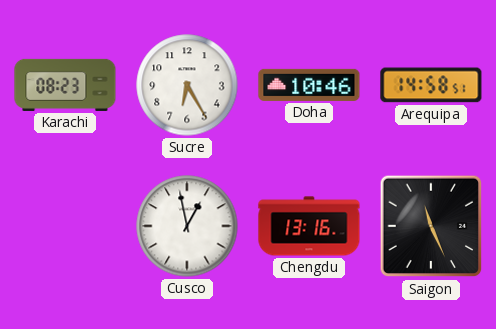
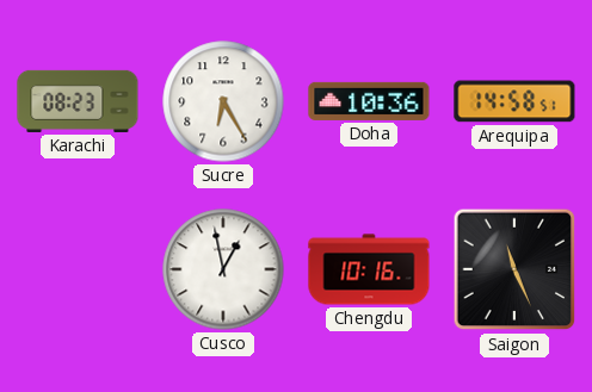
Doha: 10:46 -> 10:36 (369, 101)
Chengdu: 13:16 -> 10:16 (369, 269)
